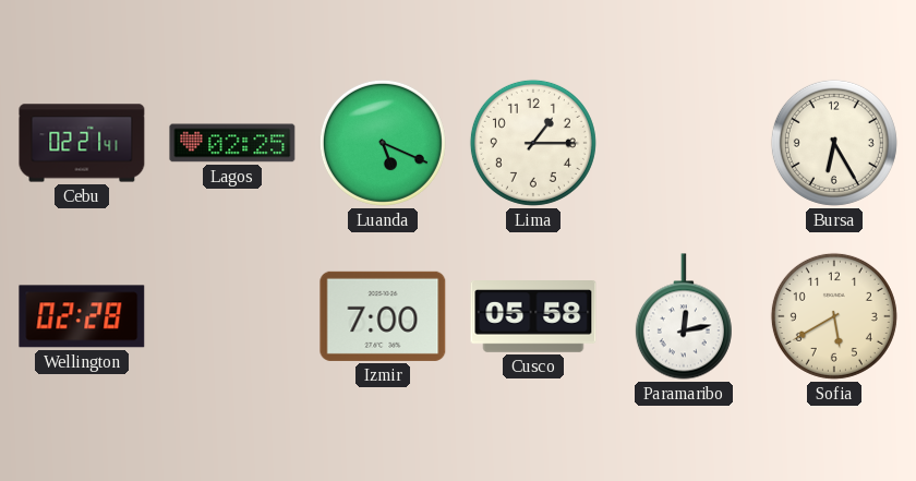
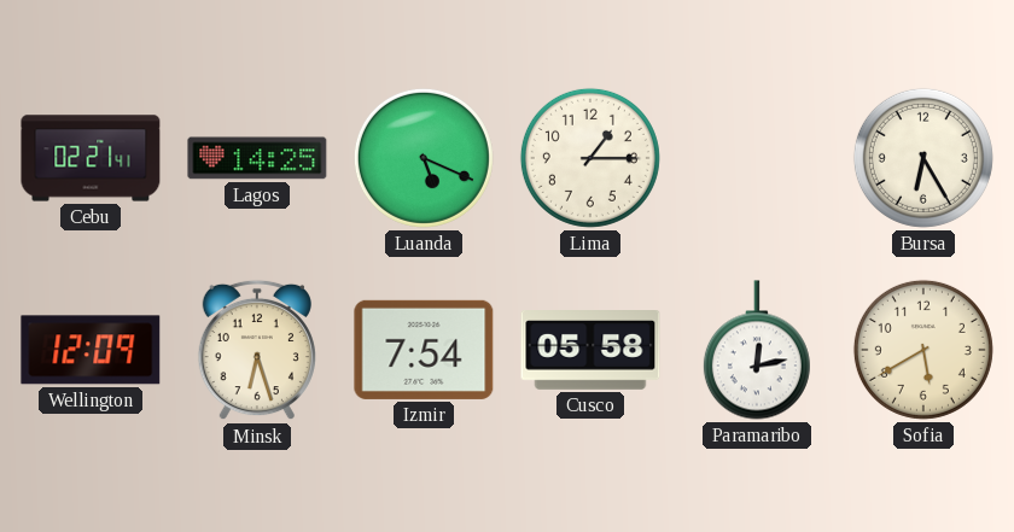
Lagos: 02:25 -> 14:25 (257, 158)
Wellington: 02:28 -> 12:09 (91, 350)
Minsk: none -> 6:27 (257, 350)
Izmir: 7:00 -> 7:54 (424, 350)
